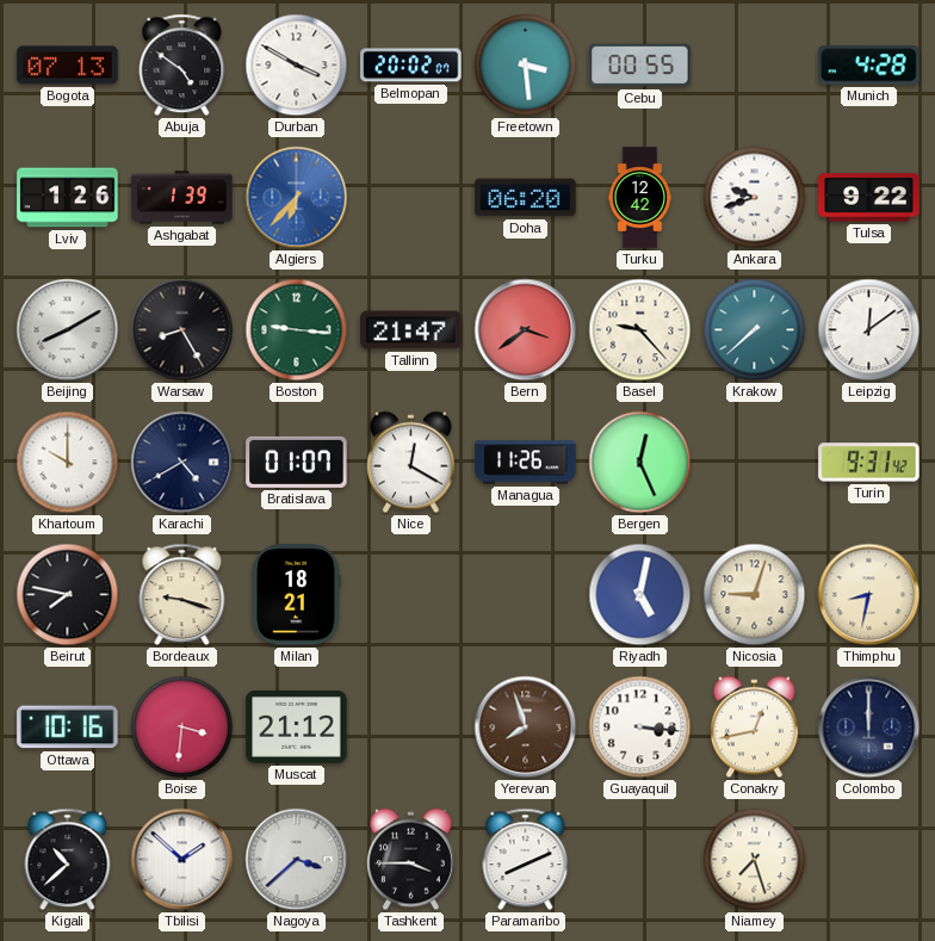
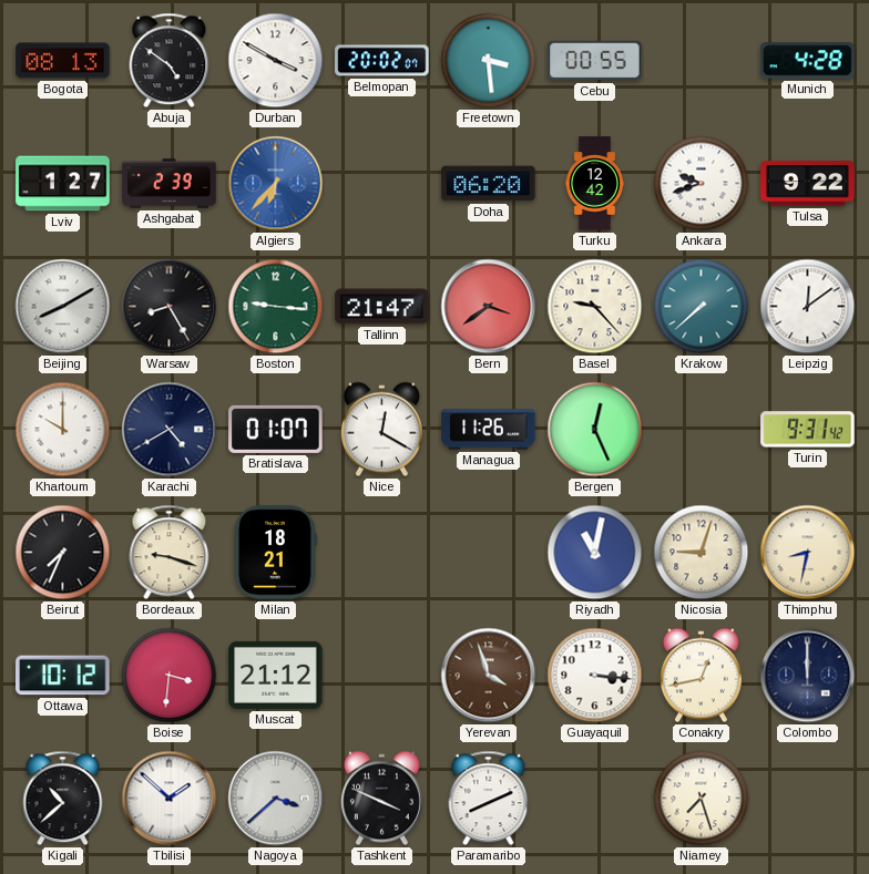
Bogota: 07:13 -> 08:13 (63, 61)
Lviv: 1:26 -> 1:27 (63, 184)
Ashgabat: 1:39 -> 2:39 (170, 184)
Beirut: 7:47 -> 7:34 (63, 553)
Riyadh: 5:02 -> 11:02 (595, 553)
Ottawa: 10:16 -> 10:12 (63, 676)
Yerevan: 7:57 -> 3:57 (489, 676)
Tashkent: 3:45 -> 3:49 (381, 799)
